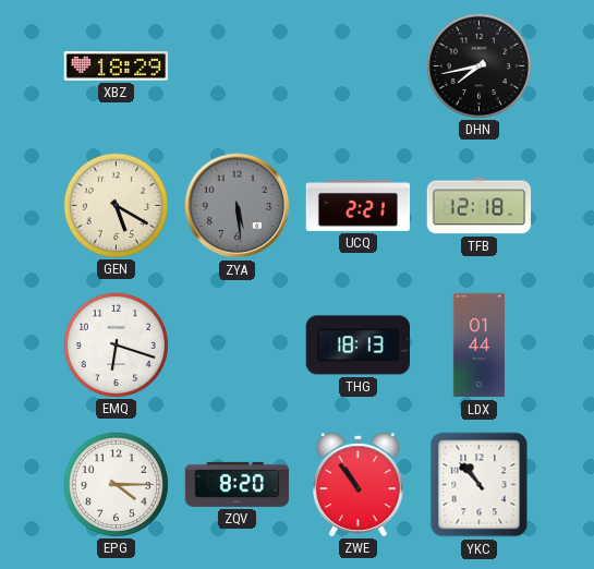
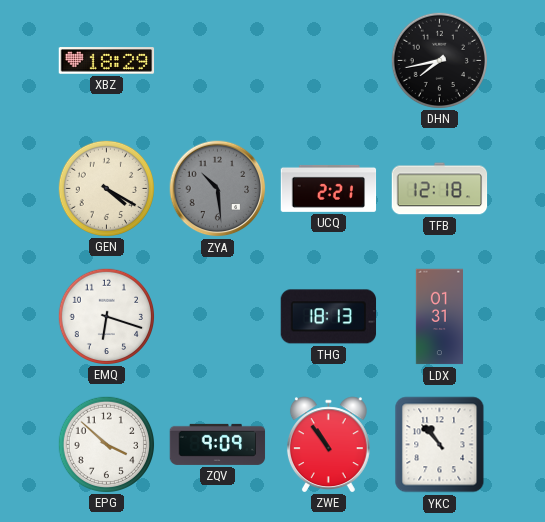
GEN: 5:20 -> 4:20 (106, 188)
ZYA: 5:29 -> 10:29 (218, 189)
LDX: 01:44 -> 01:31 (439, 317)
EPG: 4:15 -> 3:52 (106, 444)
ZQV: 8:20 -> 9:09 (218, 444)
